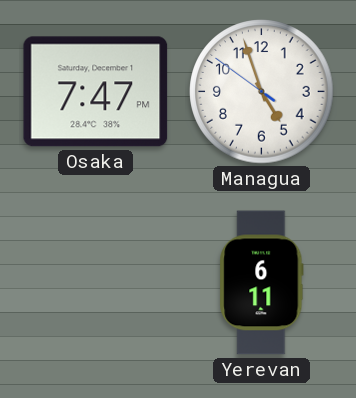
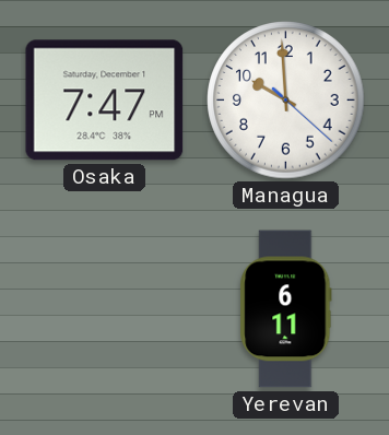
Managua: 4:56 -> 9:59 (286, 101)
